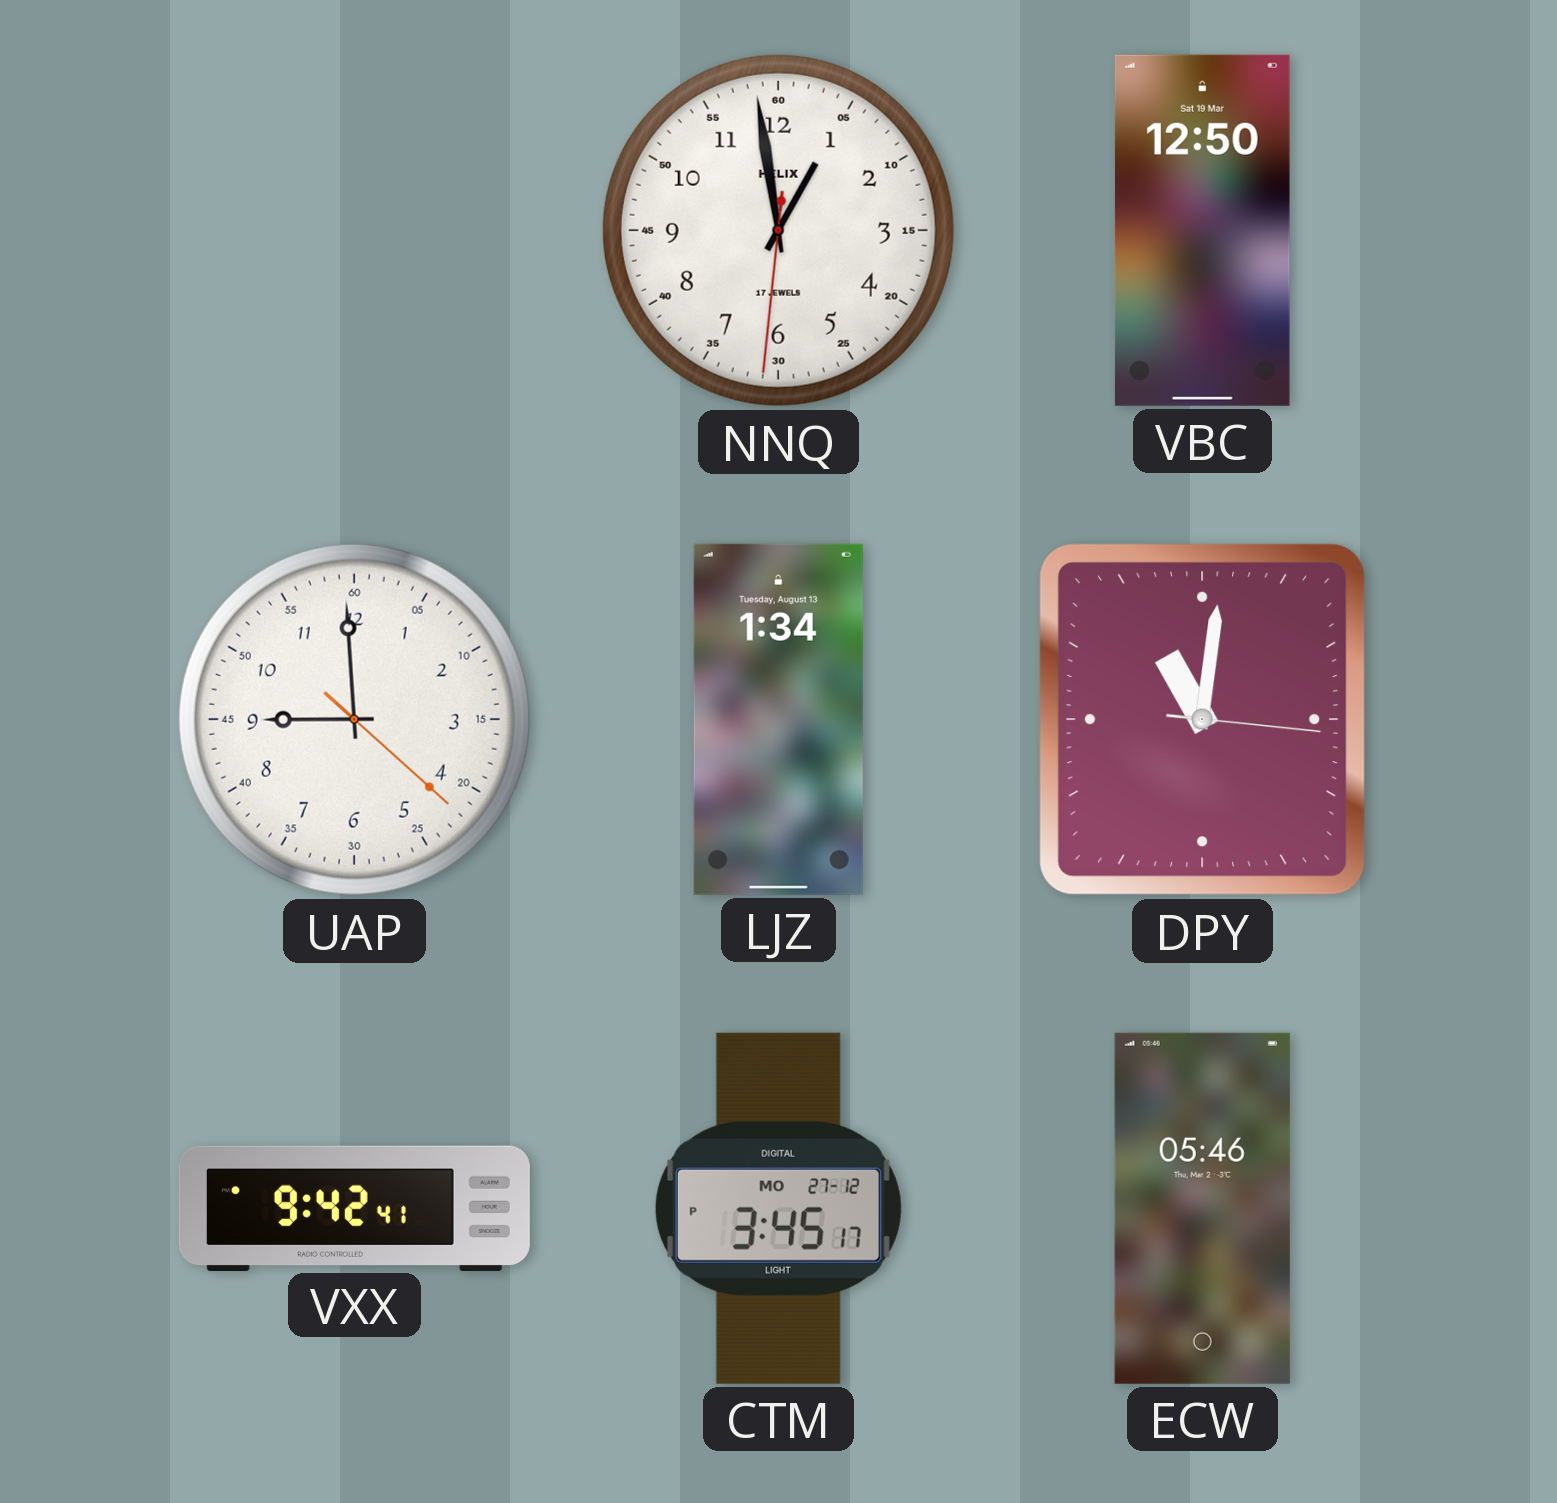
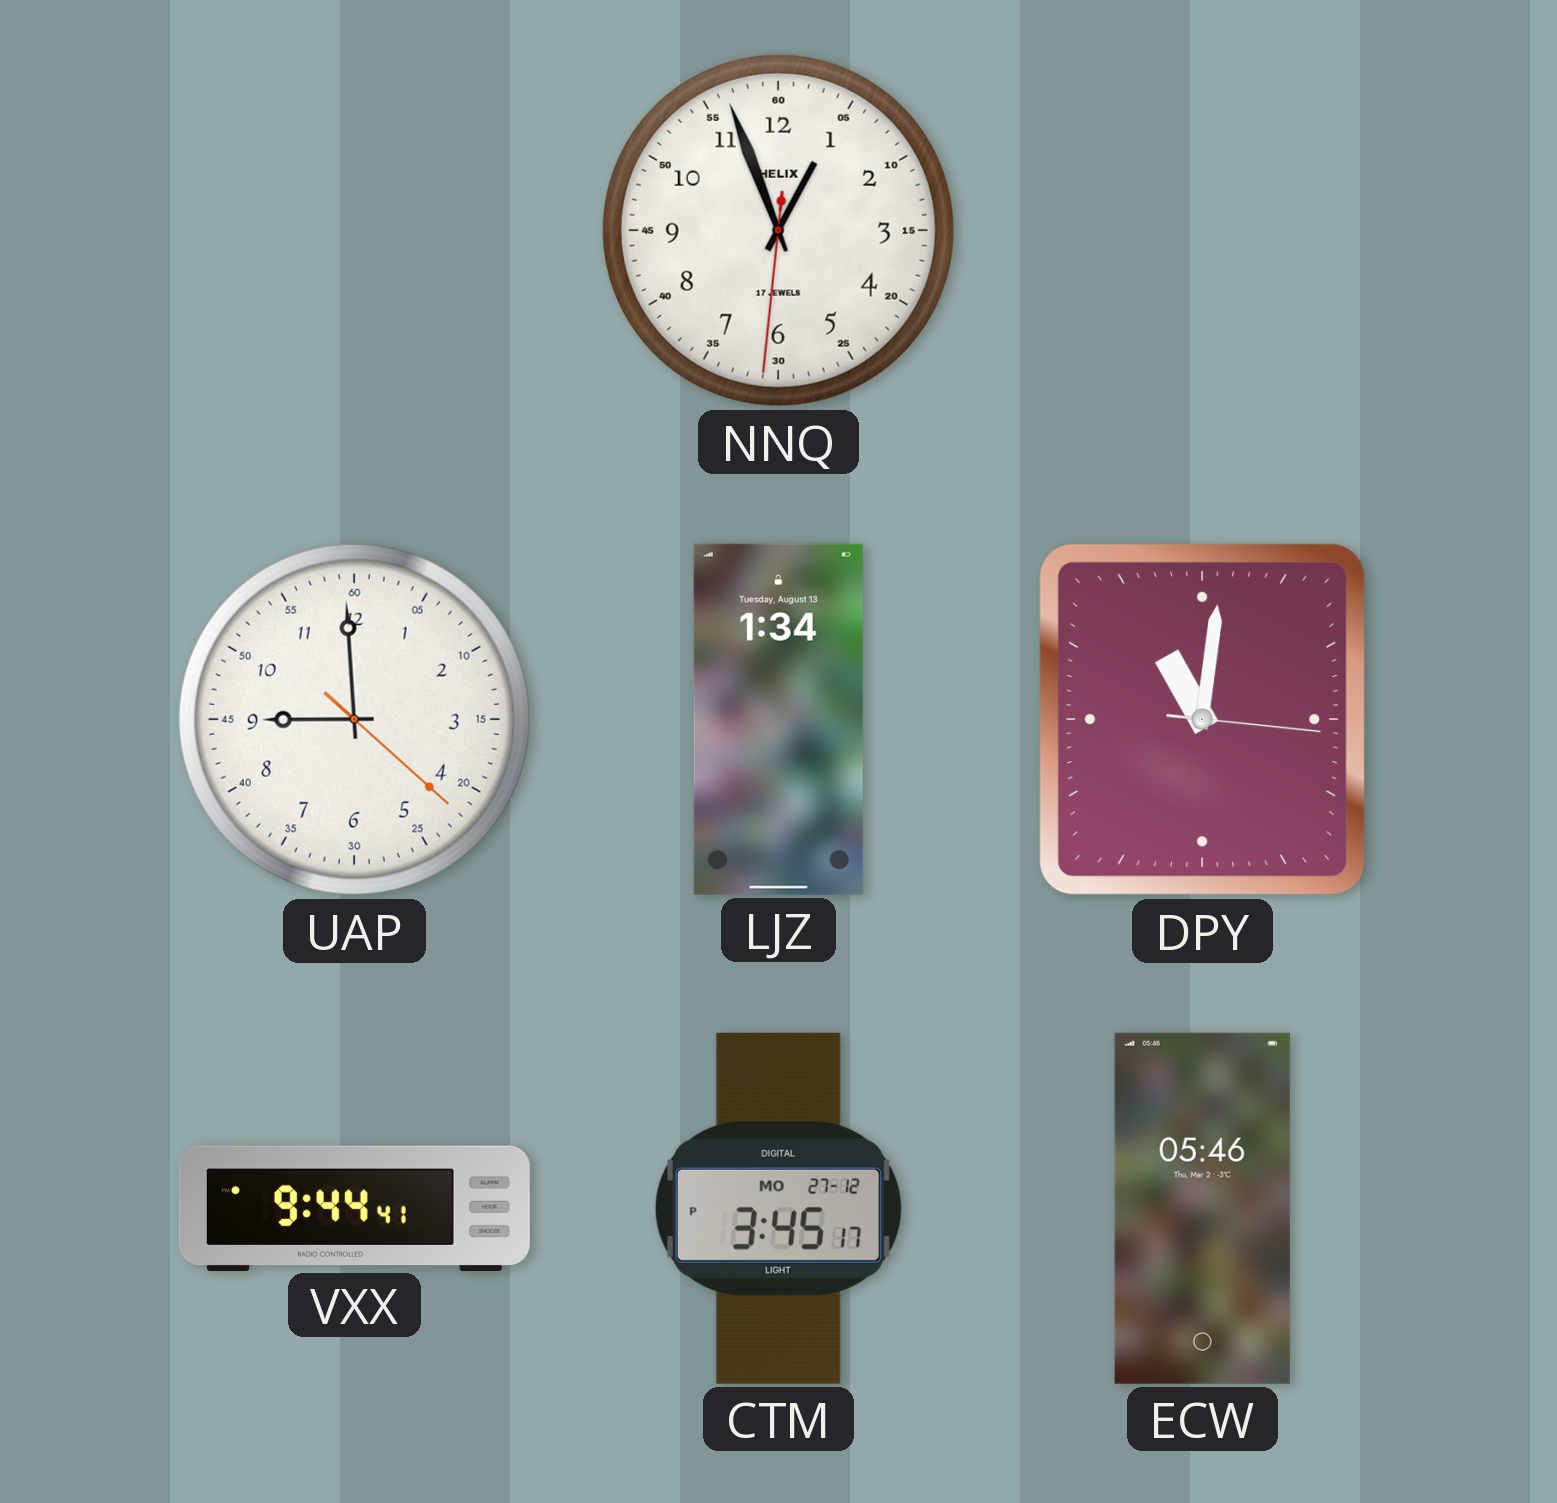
NNQ: 12:58 -> 12:56 (778, 230)
VBC: 12:50 -> none (1202, 230)
VXX: 9:42 -> 9:44 (354, 1208)
